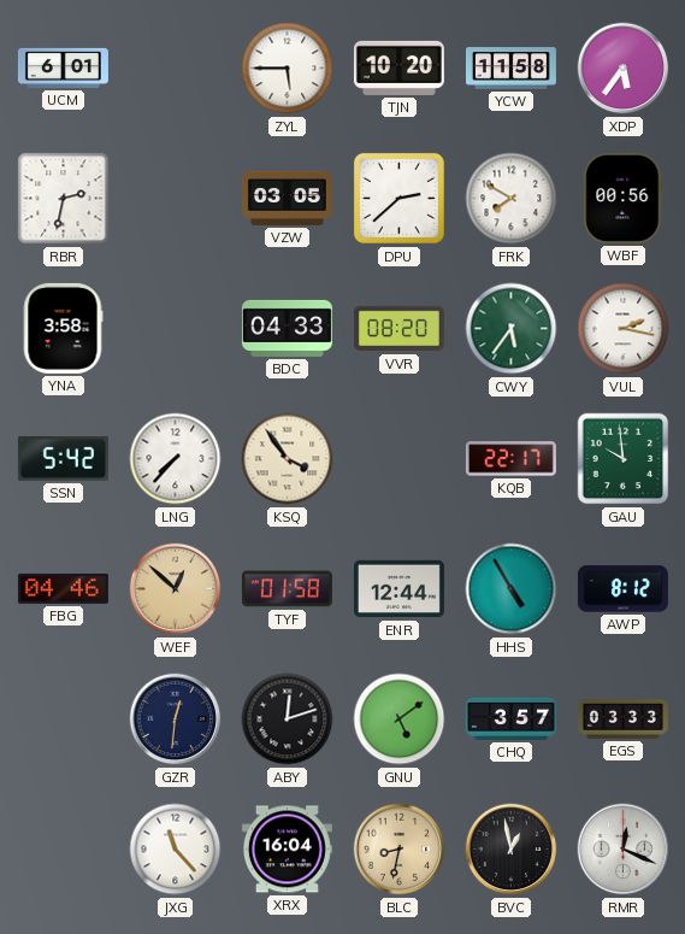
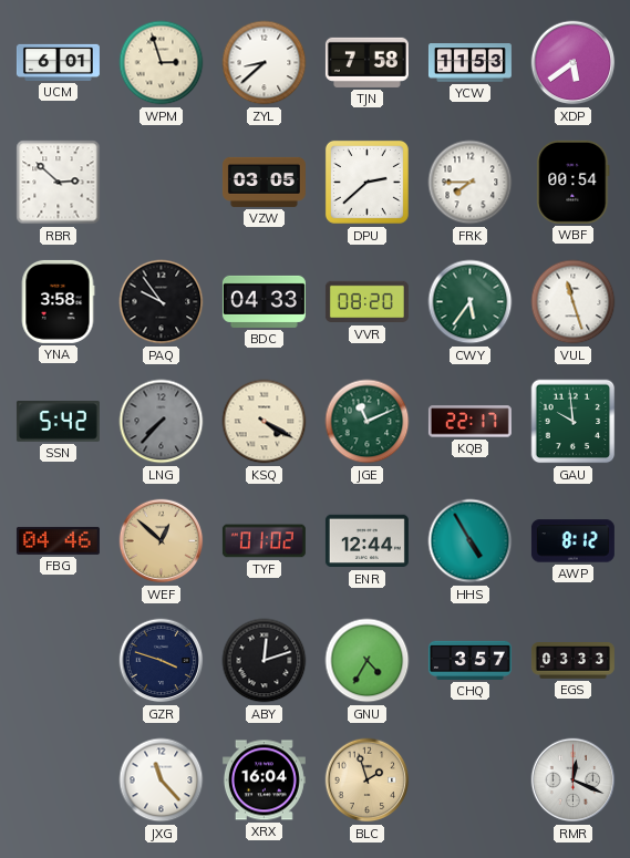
WPM: none -> 2:57 (162, 63)
ZYL: 5:45 -> 8:38 (265, 63)
TJN: 10:20 -> 7:58 (366, 62)
YCW: 11:58 -> 11:53 (469, 63)
XDP: 5:36 -> 5:39 (574, 63)
RBR: 2:32 -> 2:52 (59, 183)
FRK: 7:50 -> 7:45 (471, 183)
WBF: 00:56 -> 00:54 (574, 182)
PAQ: none -> 9:54 (162, 302)
VUL: 2:17 -> 11:27 (574, 302)
LNG dial: white -> grey (162, 422)
KSQ: 3:54 -> 4:20 (265, 422)
JGE: none -> 11:11 (368, 422)
TYF: 01:58 -> 01:02 (264, 541)
GZR: 12:31 -> 3:48 (162, 661)
GNU: 5:09 -> 4:35 (368, 661)
BLC: 8:32 -> 1:57 (368, 781)
BVC: 12:58 -> none (512, 850)
